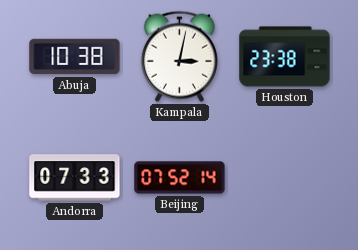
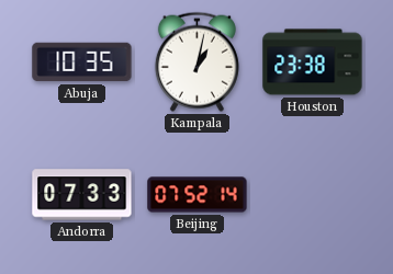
Abuja: 10:38 -> 10:35 (82, 62)
Kampala: 3:02 -> 1:02 (196, 61)
